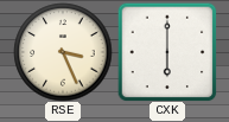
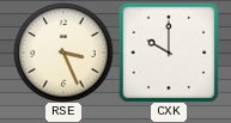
CXK: 6:00 -> 10:00 (169, 53)
